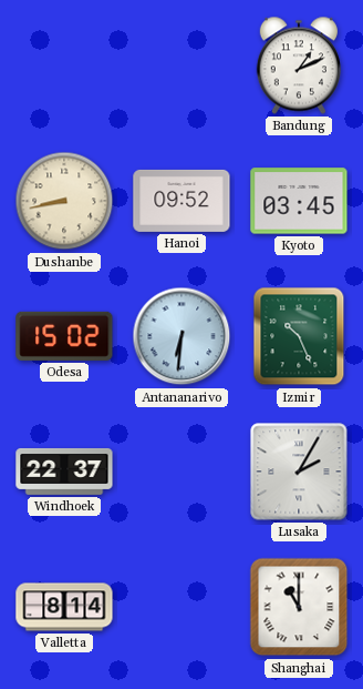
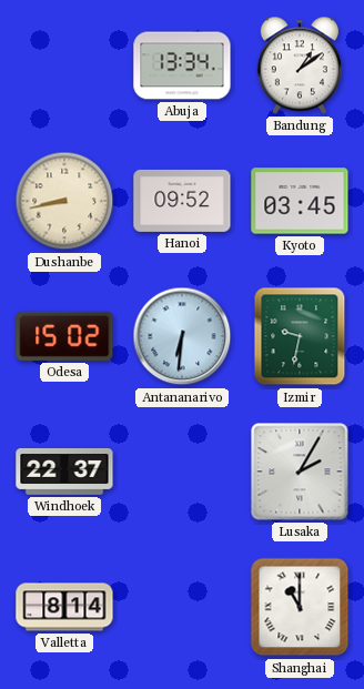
Abuja: none -> 13:34 (182, 65)
Bandung: 1:11 -> 1:09 (300, 65)
Izmir: 10:26 -> 9:32 (300, 336)
